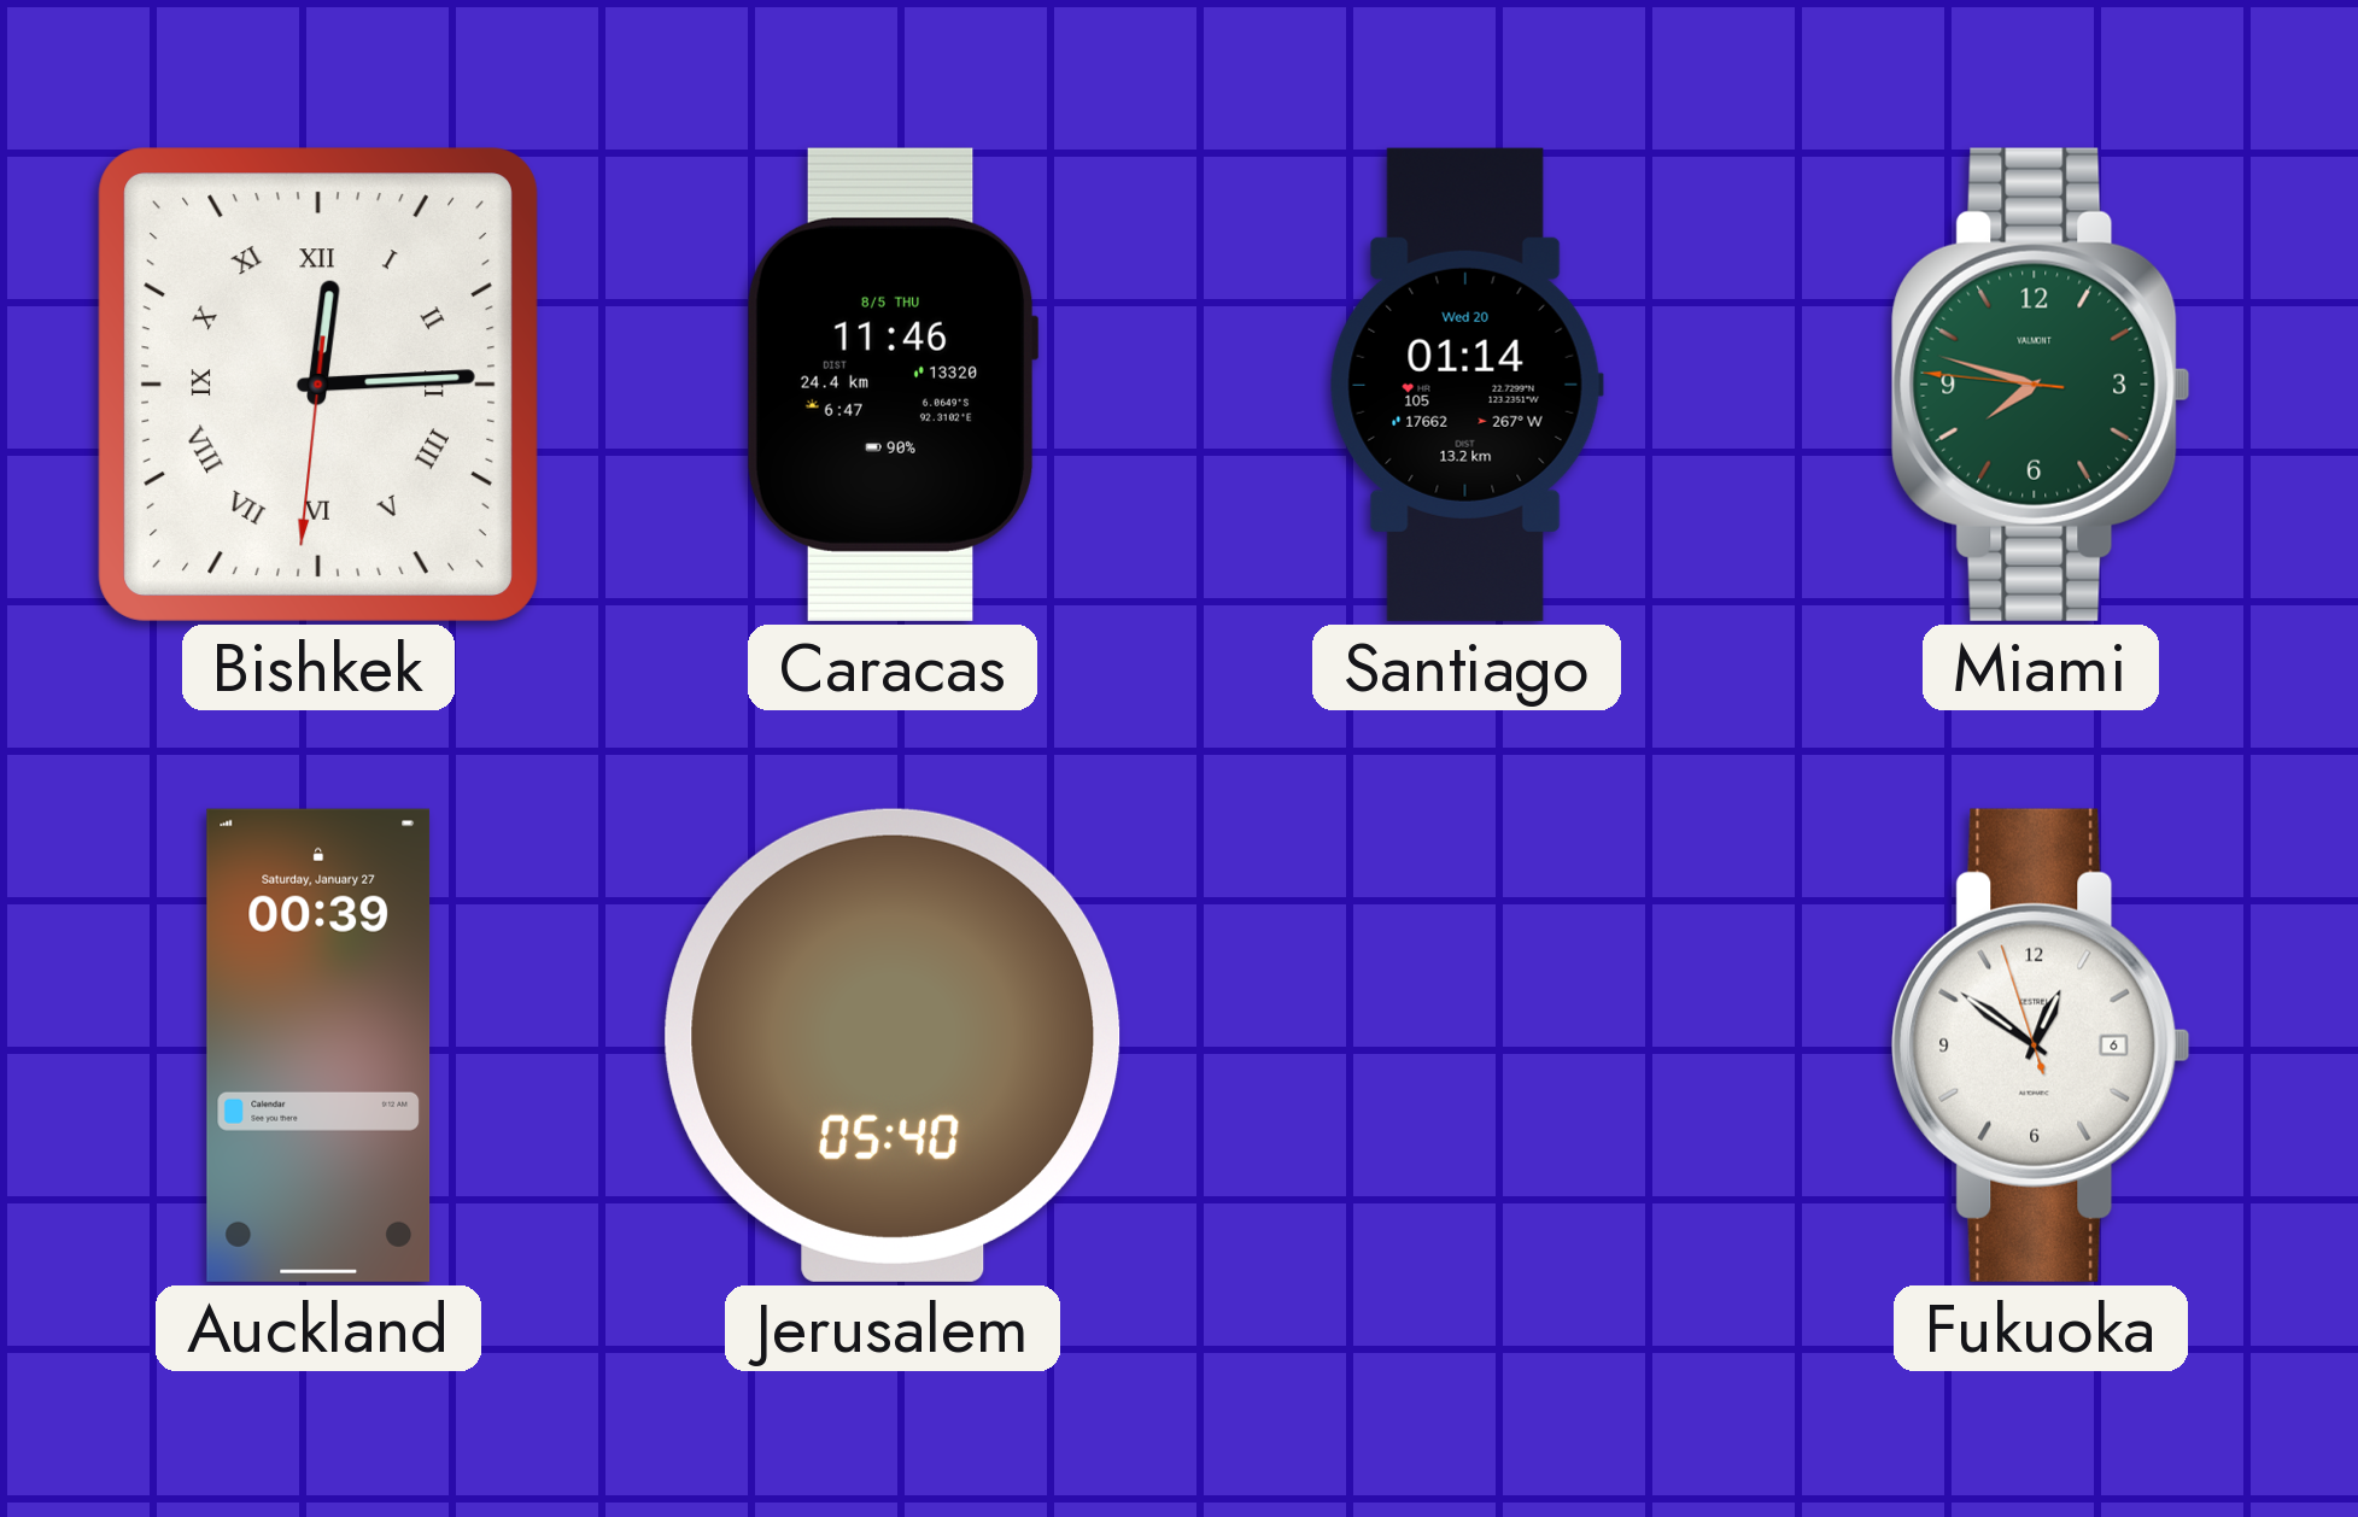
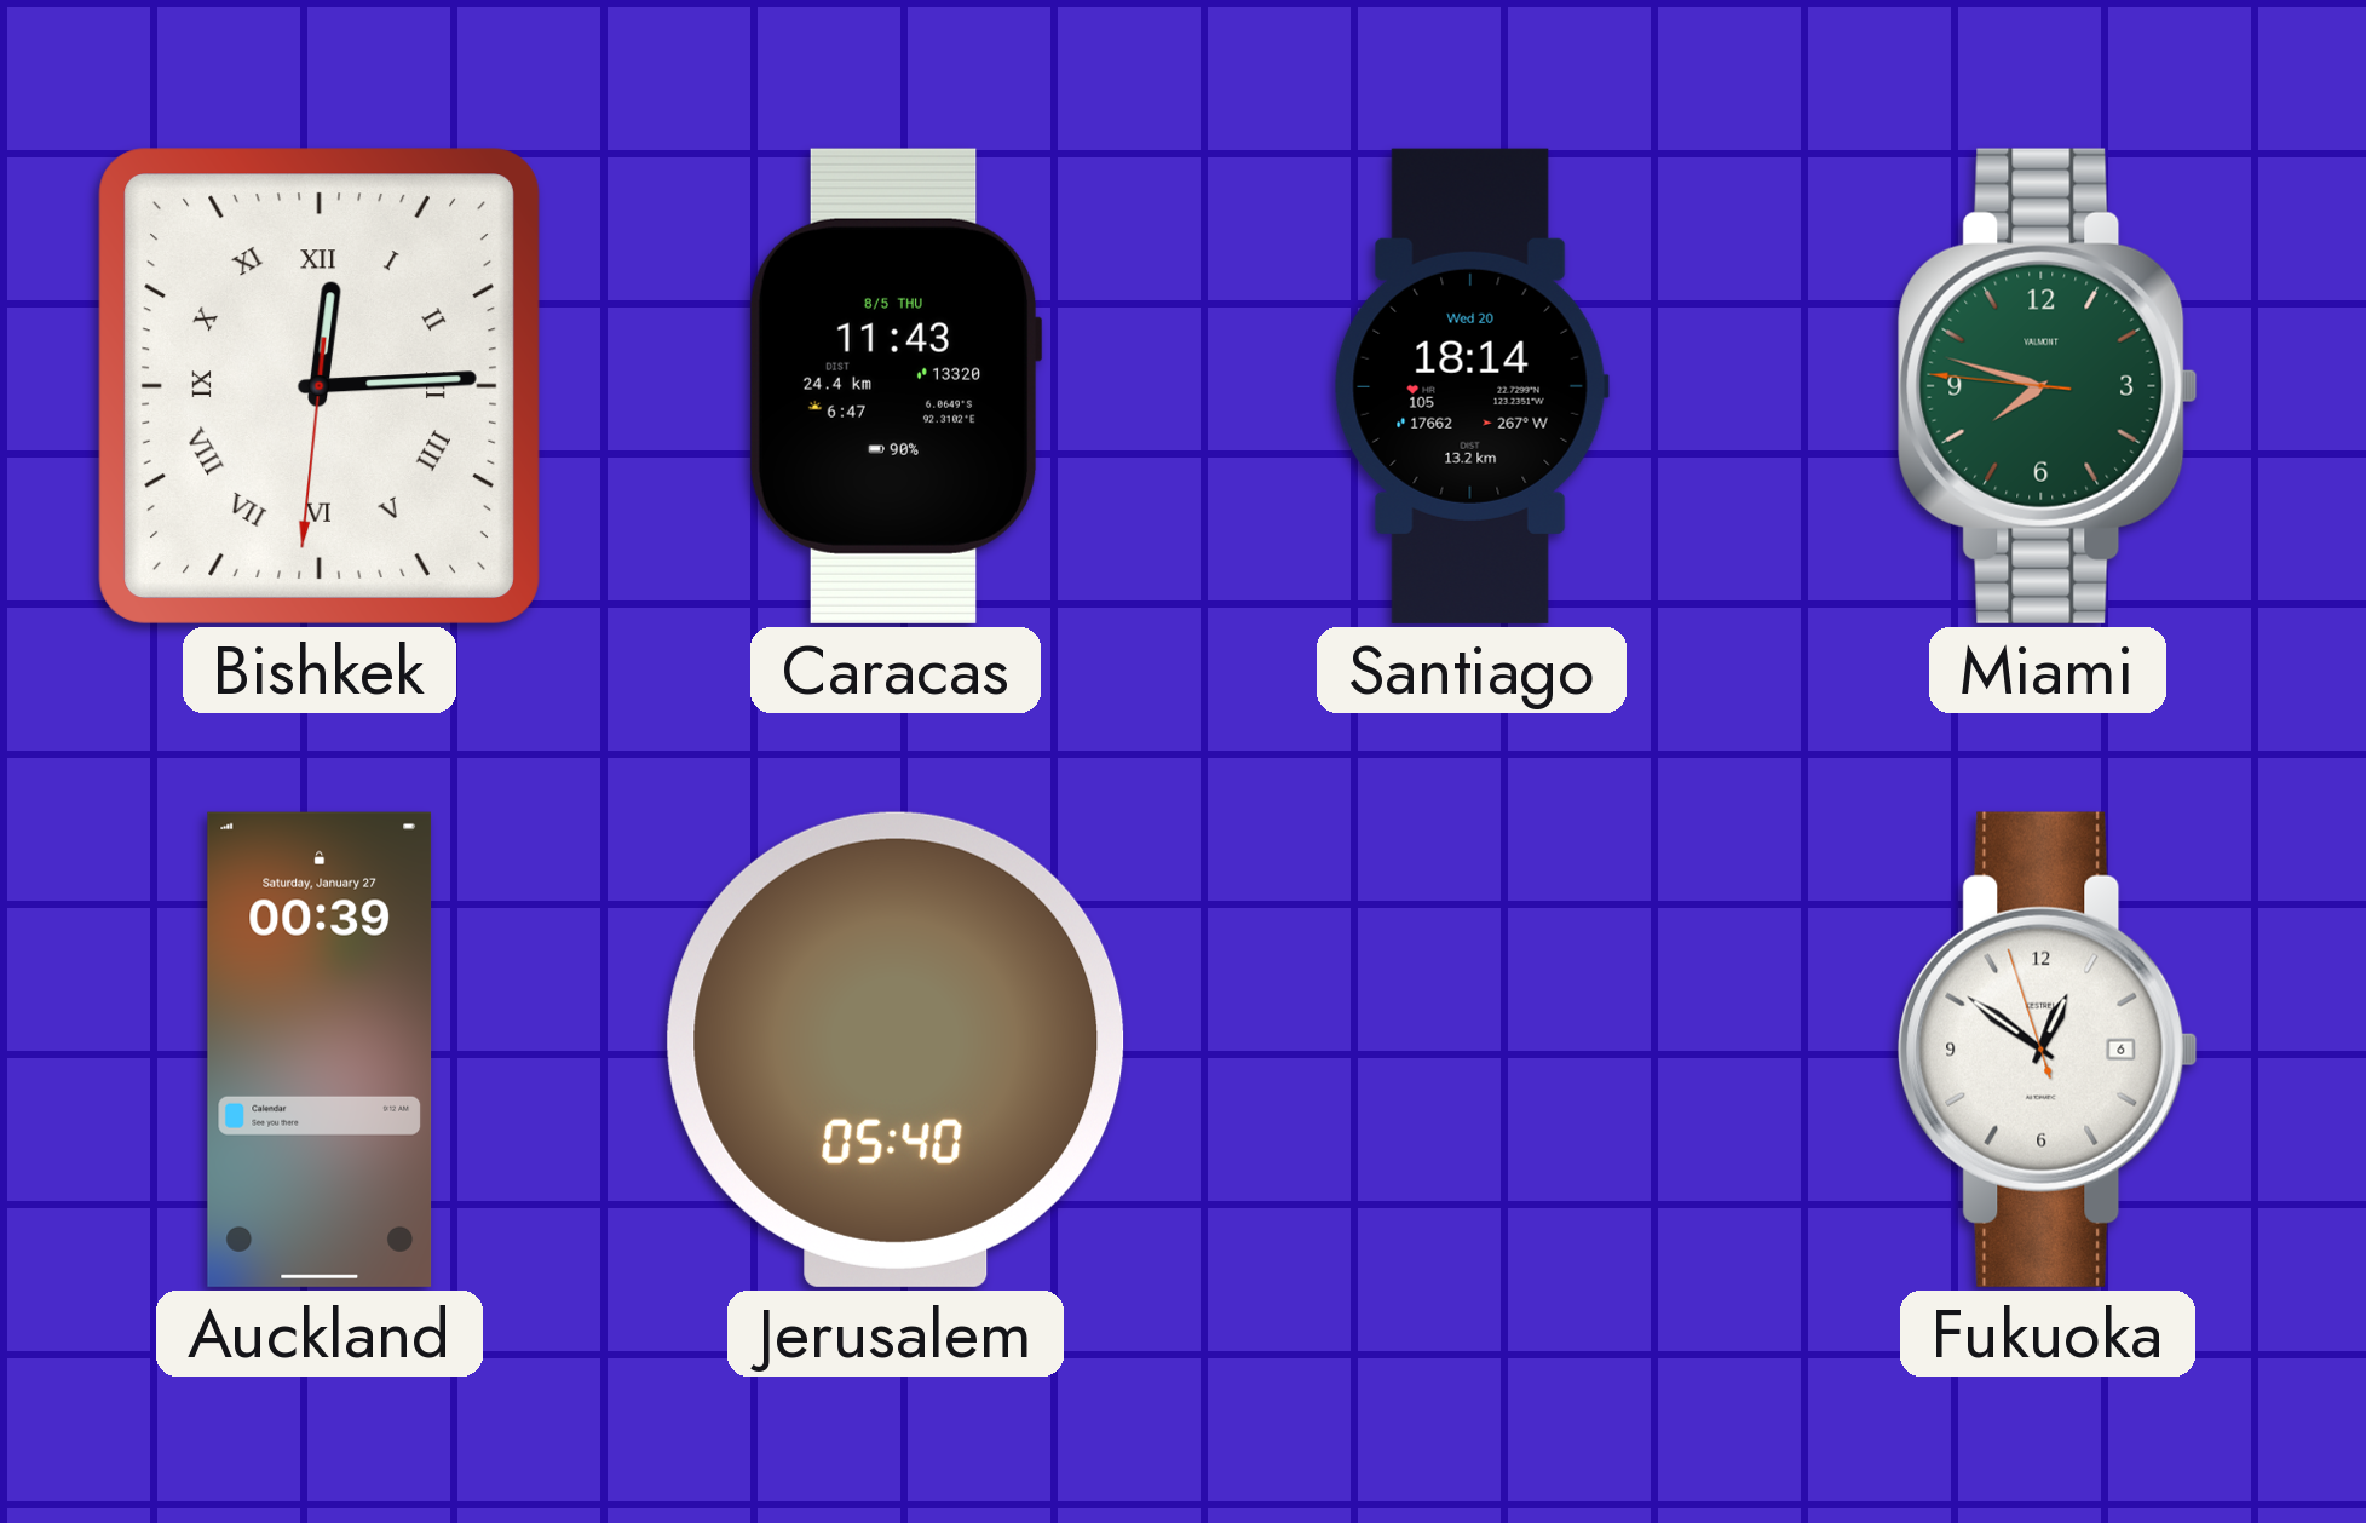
Caracas: 11:46 -> 11:43 (896, 386)
Santiago: 01:14 -> 18:14 (1472, 386)
